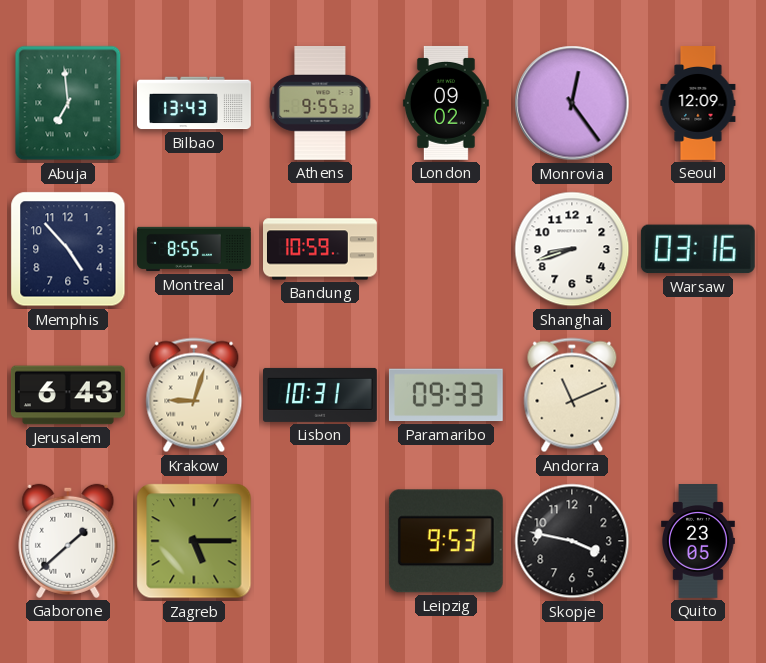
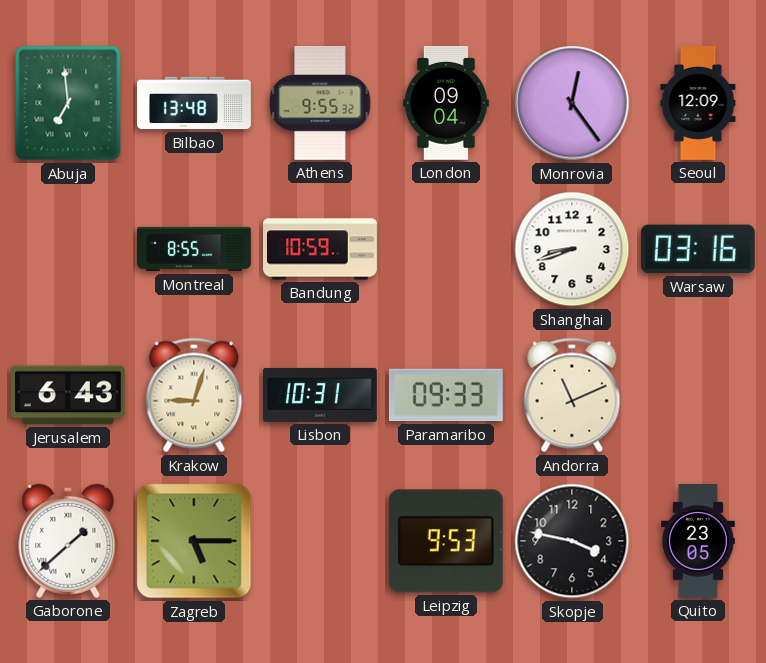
Bilbao: 13:43 -> 13:48 (195, 103)
London: 09:02 -> 09:04 (446, 103)
Memphis: 4:53 -> none (68, 249)
